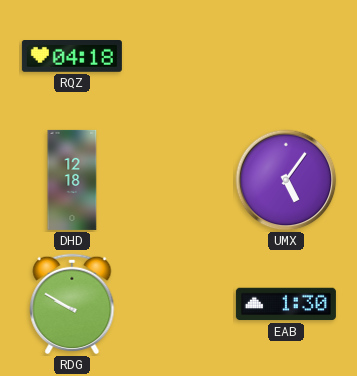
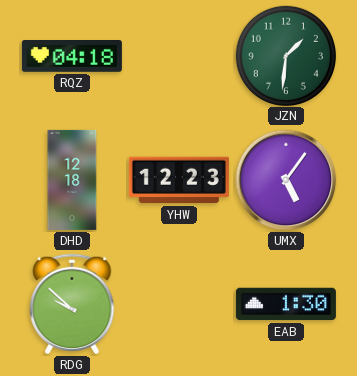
JZN: none -> 1:31 (285, 55)
YHW: none -> 12:23 (179, 180)
RDG: 9:50 -> 9:52 (72, 304)
